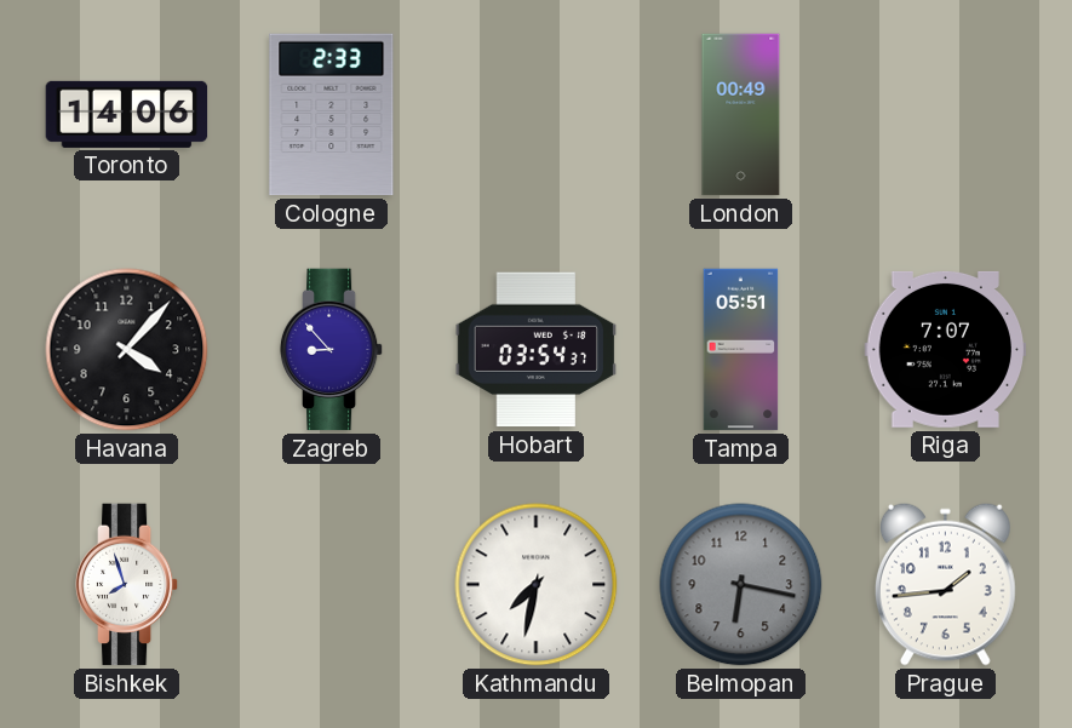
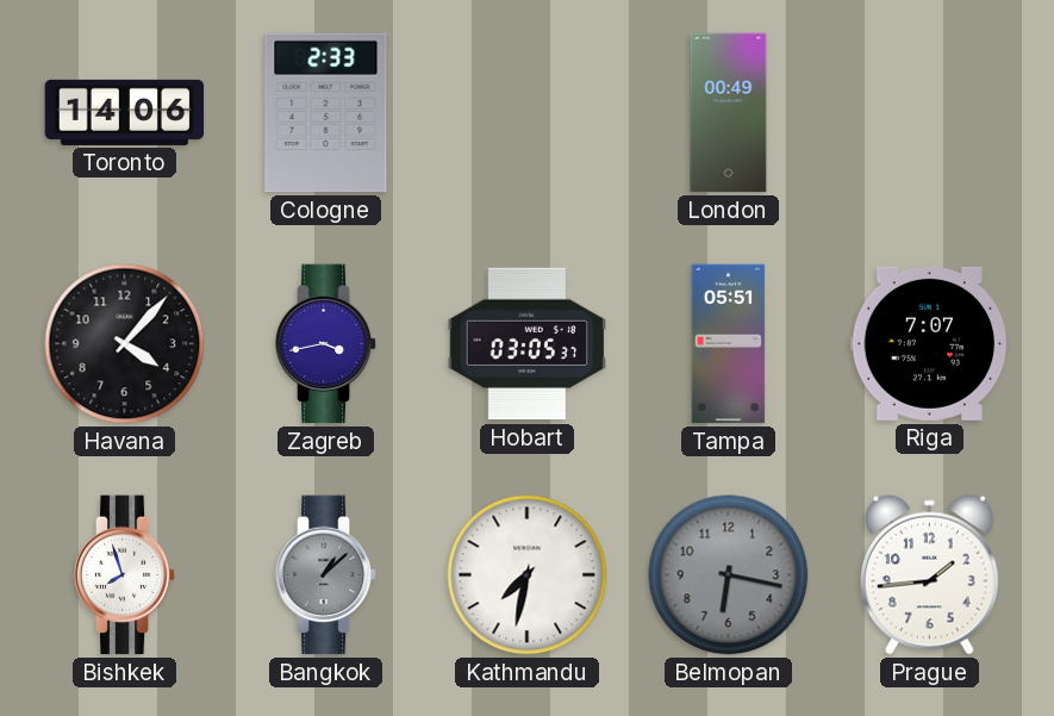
Zagreb: 8:53 -> 3:43 (326, 344)
Hobart: 03:54 -> 03:05 (528, 344)
Bangkok: none -> 1:08 (326, 575)
